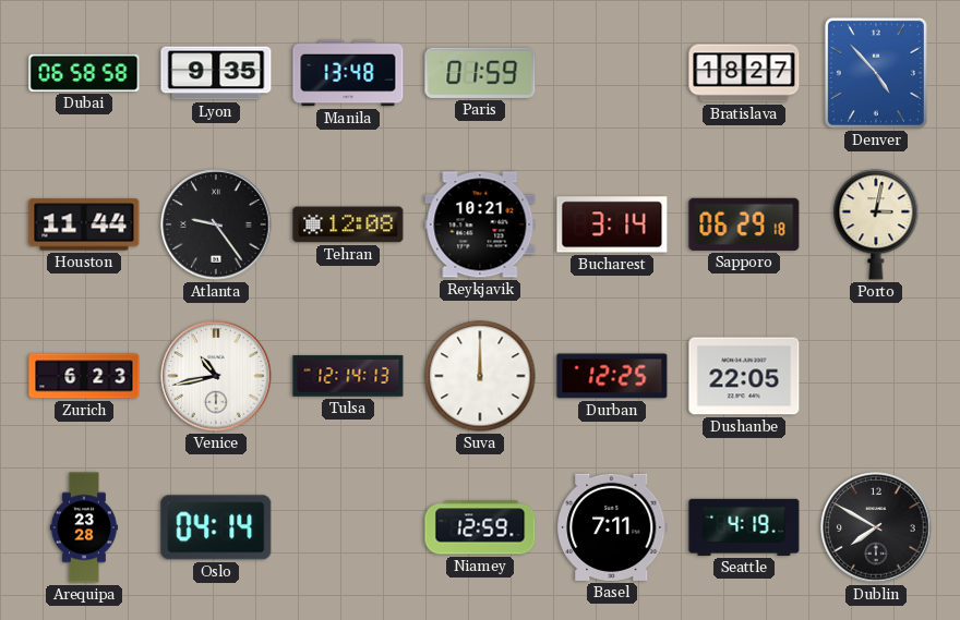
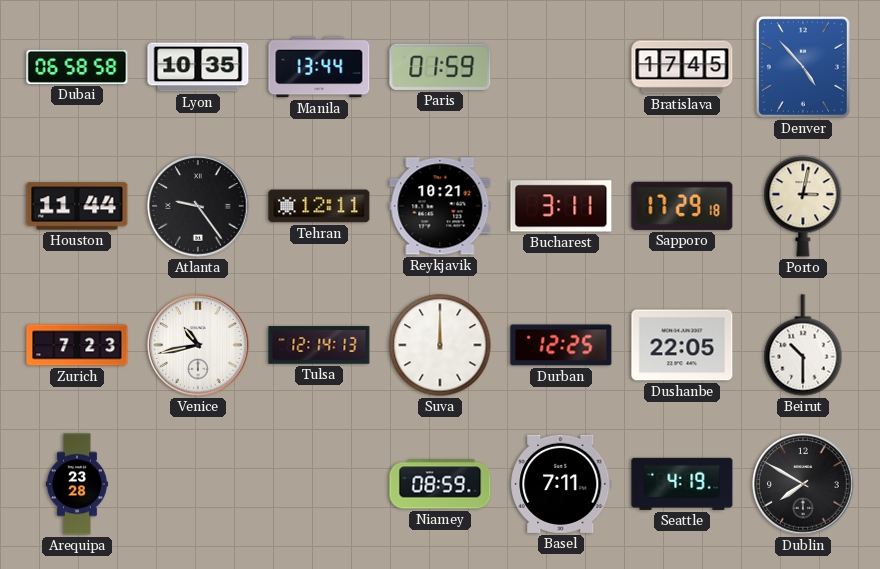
Lyon: 9:35 -> 10:35 (198, 67)
Manila: 13:48 -> 13:44 (319, 67)
Bratislava: 18:27 -> 17:45 (682, 67)
Tehran: 12:08 -> 12:11 (319, 206)
Bucharest: 3:14 -> 3:11 (561, 206)
Sapporo: 06:29 -> 17:29 (682, 206)
Zurich: 6:23 -> 7:23 (77, 345)
Beirut: none -> 10:30 (803, 345)
Oslo: 04:14 -> none (216, 527)
Niamey: 12:59 -> 08:59 (440, 484)
